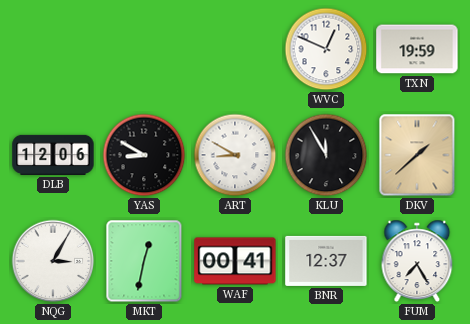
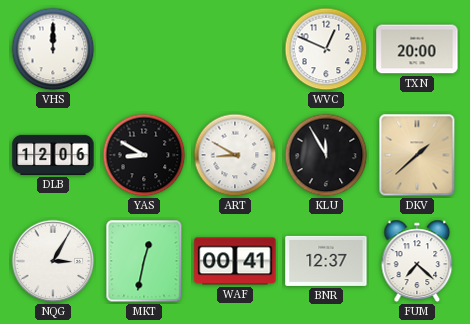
VHS: none -> 12:00 (53, 49)
TXN: 19:59 -> 20:00 (417, 49)
FUM: 7:25 -> 7:22 (417, 261)
